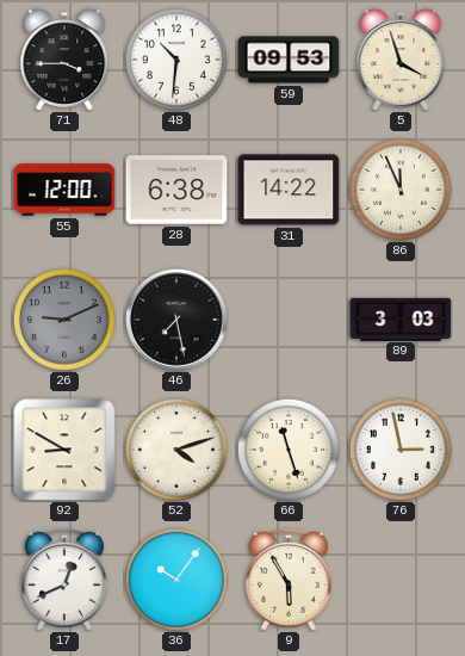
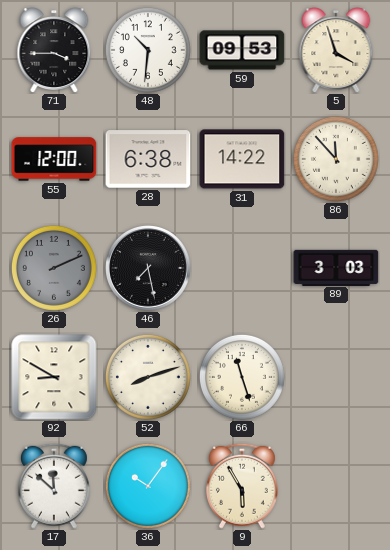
86: 11:56 -> 11:53 (336, 159)
26: 9:11 -> 2:11 (54, 268)
52: 4:12 -> 8:12 (148, 377)
76: 2:58 -> none (401, 450)
17: 12:41 -> 11:52 (54, 486)
